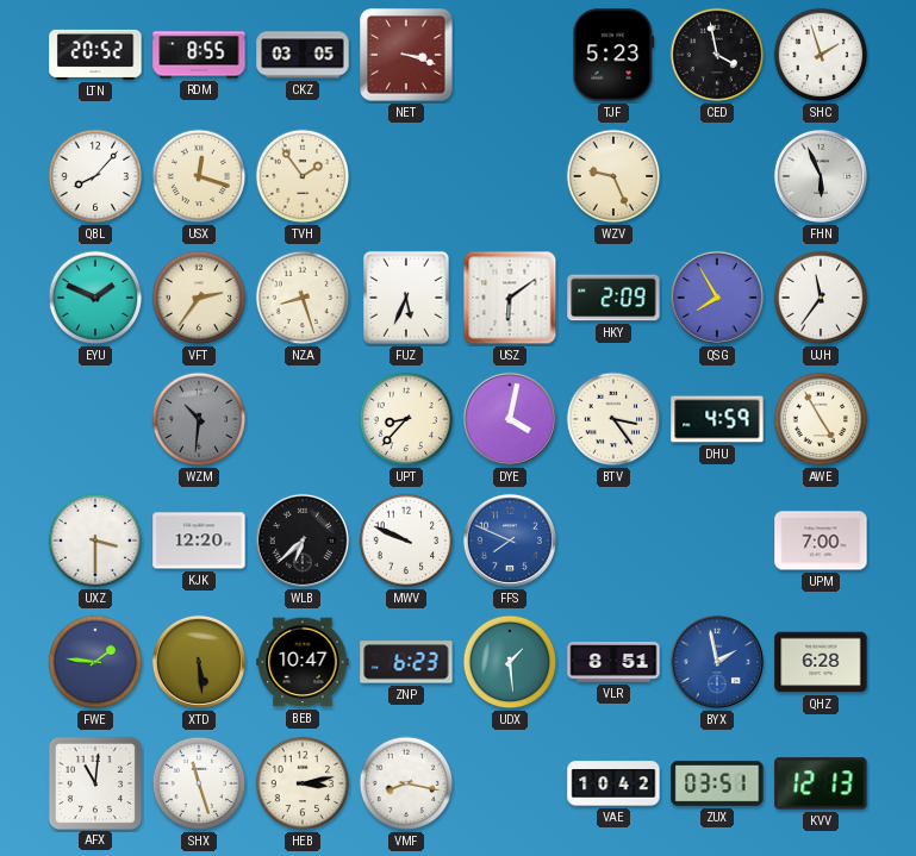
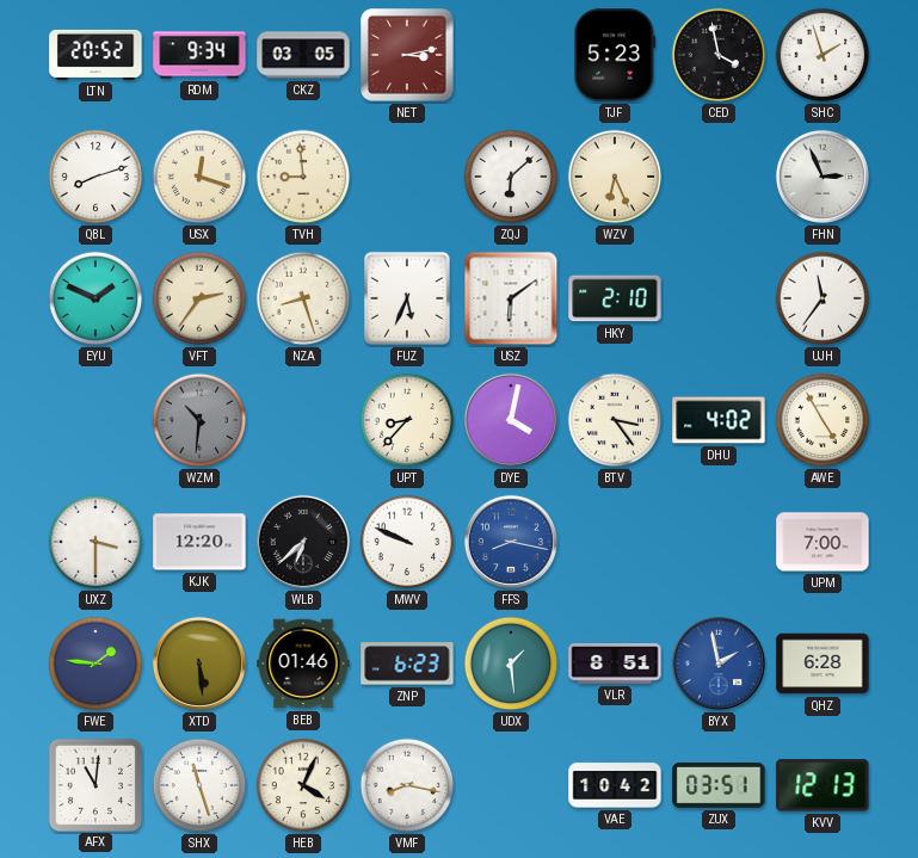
RDM: 8:55 -> 9:34 (199, 55)
NET: 3:18 -> 3:13 (408, 56)
QBL: 8:07 -> 8:12 (96, 177)
TVH: 1:54 -> 8:59 (303, 177)
ZQJ: none -> 6:08 (511, 177)
WZV: 9:26 -> 6:26 (615, 177)
FHN: 5:56 -> 2:56 (822, 177)
HKY: 2:09 -> 2:10 (615, 298)
QSG: 7:55 -> none (717, 298)
DHU: 4:59 -> 4:02 (719, 420)
FFS: 7:49 -> 8:17 (511, 542)
BEB: 10:47 -> 01:46 (303, 663)
HEB: 3:13 -> 4:04 (303, 785)
